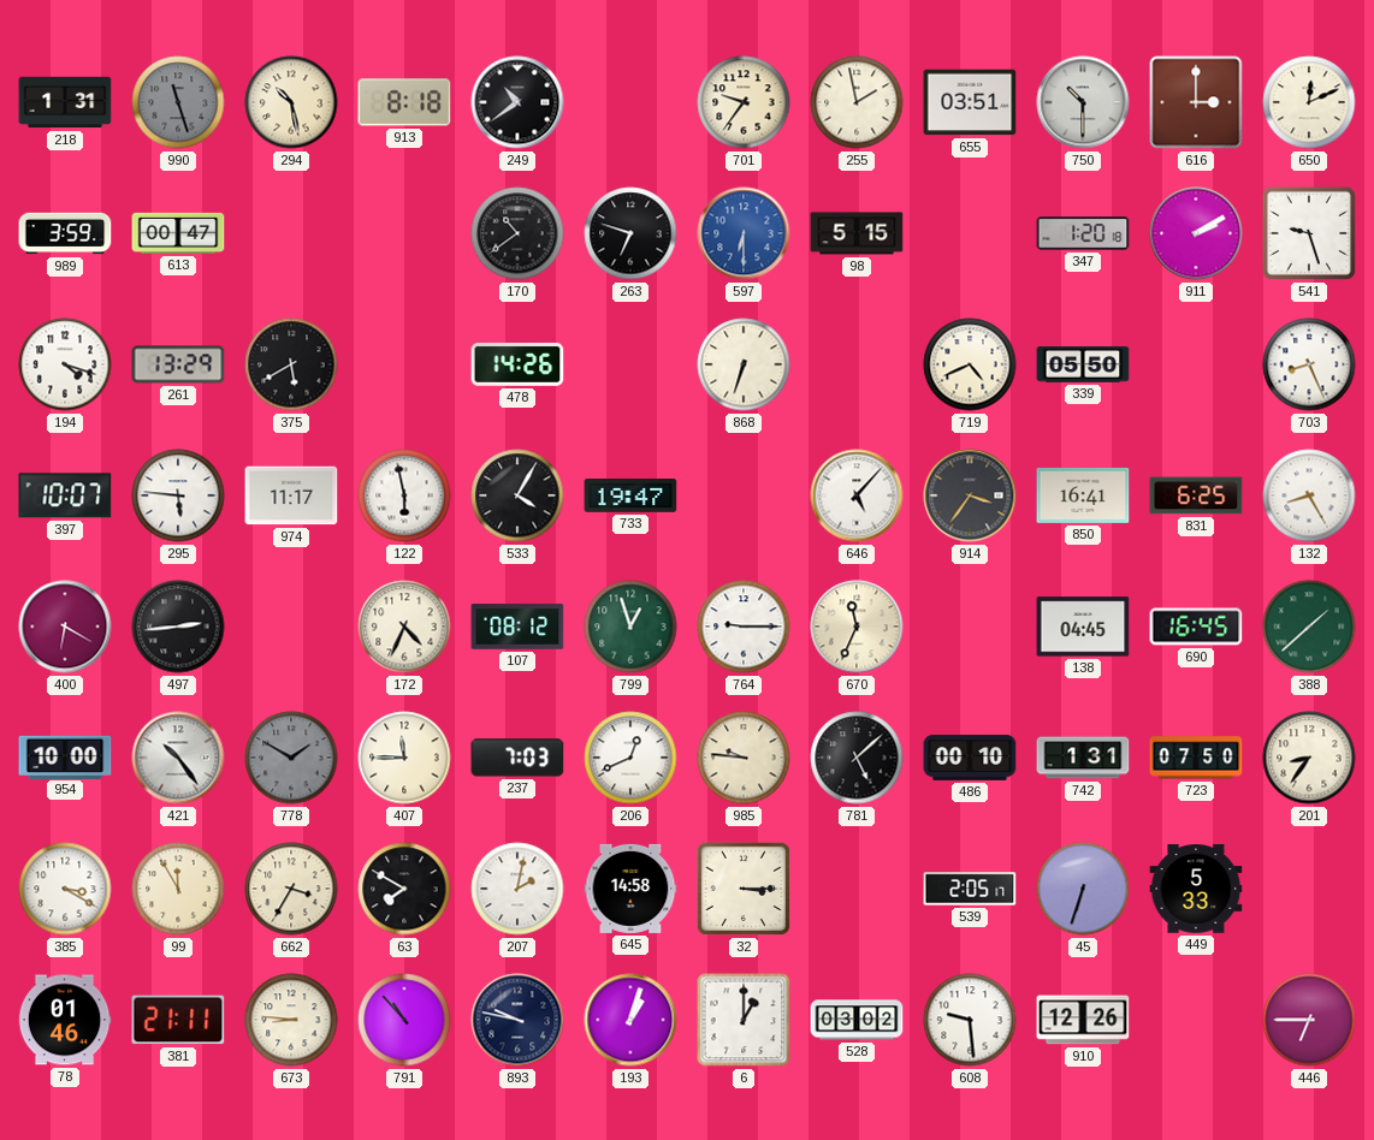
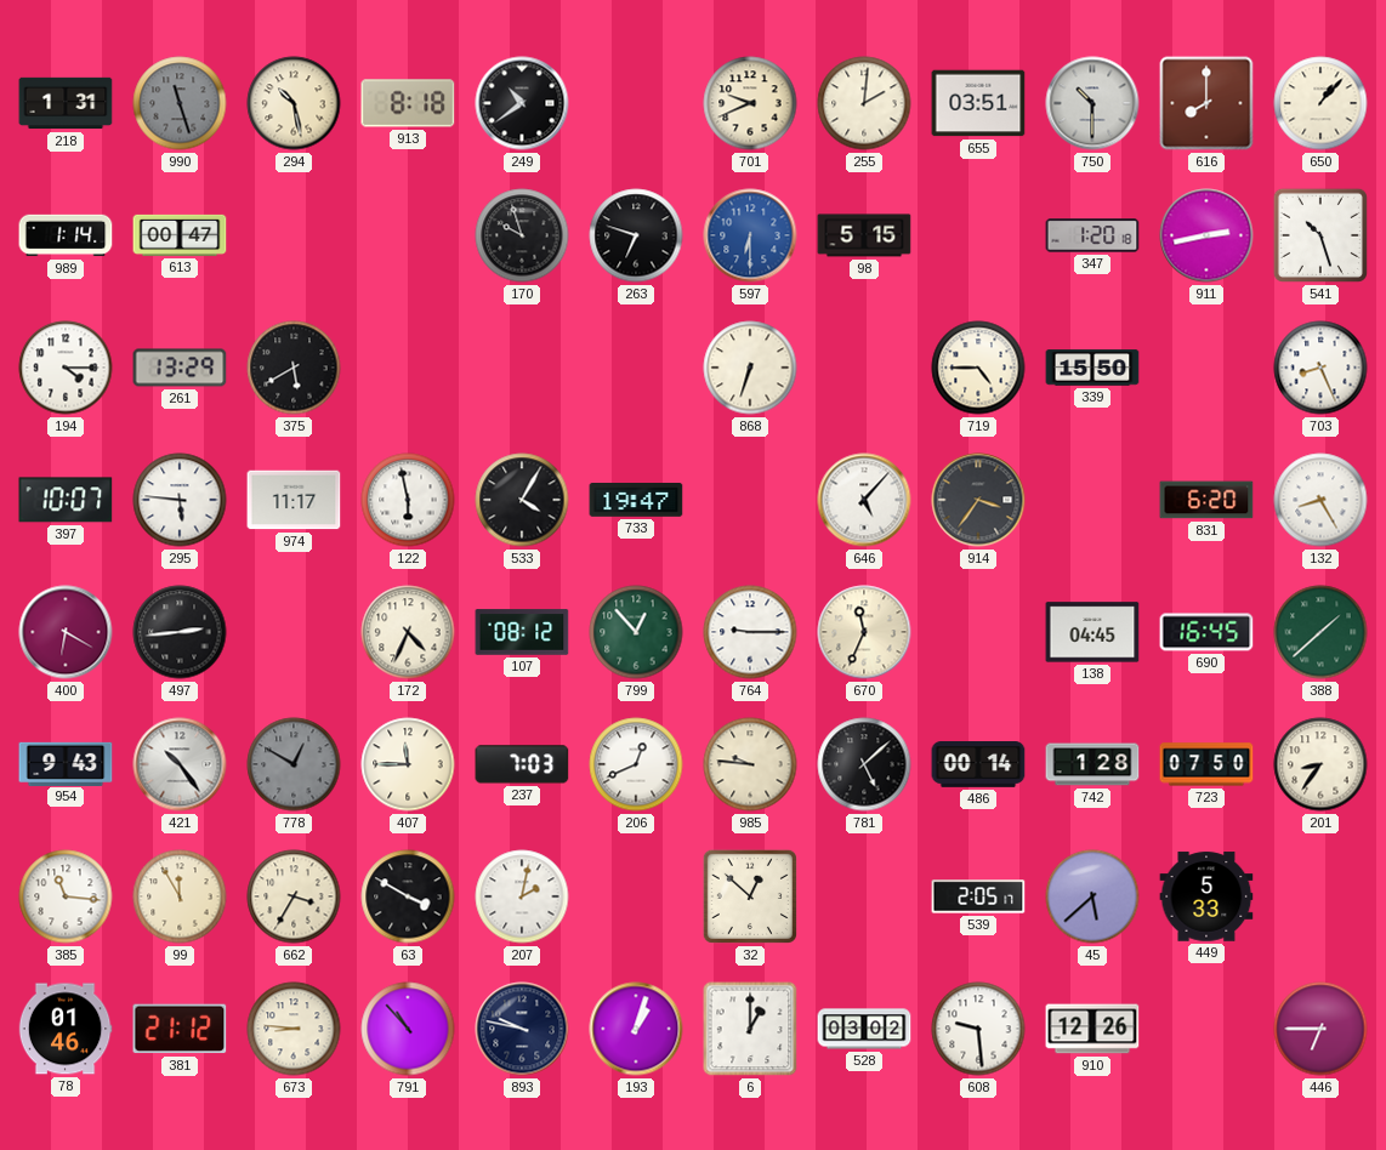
701: 9:36 -> 9:41 (750, 103)
255: 1:58 -> 2:01 (864, 103)
616: 3:00 -> 8:00 (1206, 103)
650: 12:11 -> 1:07 (1320, 103)
989: 3:59 -> 1:14 (66, 235)
170: 10:39 -> 9:57 (522, 235)
911: 2:10 -> 2:43 (1206, 235)
541: 9:27 -> 10:27 (1320, 235)
194: 4:18 -> 4:15 (66, 368)
478: 14:26 -> none (517, 366)
719: 4:41 -> 4:45 (978, 368)
339: 05:50 -> 15:50 (1092, 368)
850: 16:41 -> none (1083, 495)
831: 6:25 -> 6:20 (1206, 500)
799: 12:57 -> 12:53 (636, 632)
954: 10:00 -> 9:43 (66, 763)
778: 1:50 -> 12:50 (294, 764)
486: 00:10 -> 00:14 (978, 765)
742: 1:31 -> 1:28 (1092, 764)
385: 3:20 -> 11:16 (66, 896)
63: 7:50 -> 3:50 (408, 896)
645: 14:58 -> none (630, 889)
32: 3:15 -> 12:52 (750, 896)
45: 6:33 -> 5:38 (1092, 896)
381: 21:11 -> 21:12 (180, 1029)
